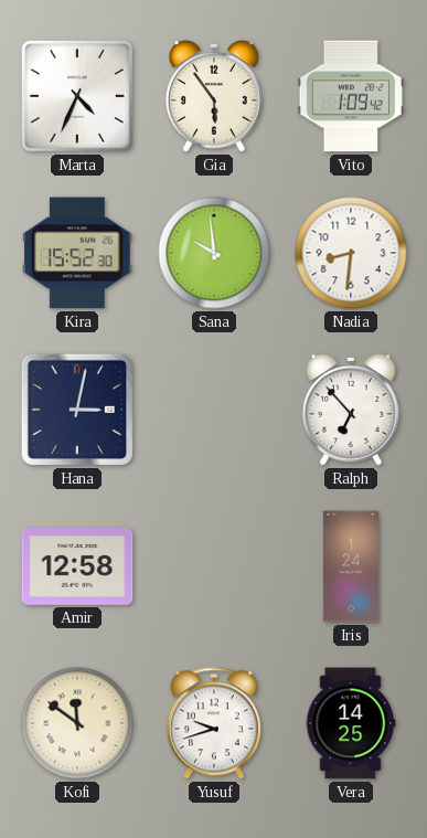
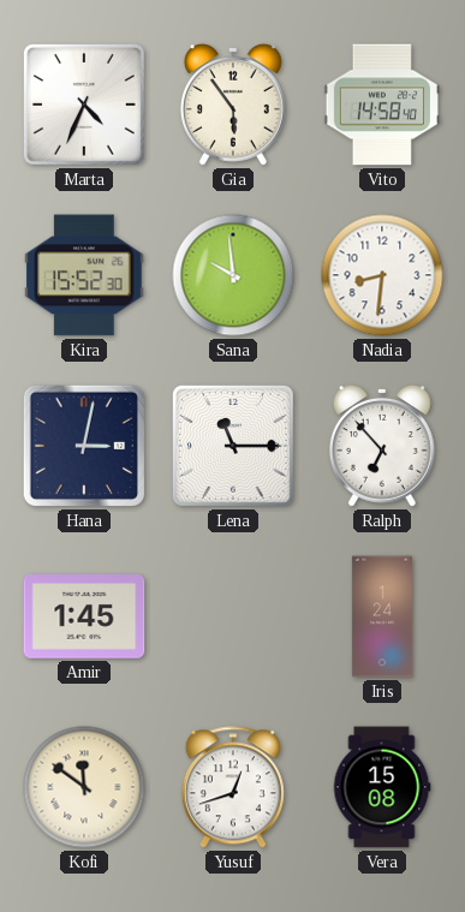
Vito: 1:09 -> 14:58 (382, 105)
Lena: none -> 11:15 (233, 446)
Amir: 12:58 -> 1:45 (84, 618)
Yusuf: 9:42 -> 12:42 (233, 787)
Vera: 14:25 -> 15:08 (382, 787)
